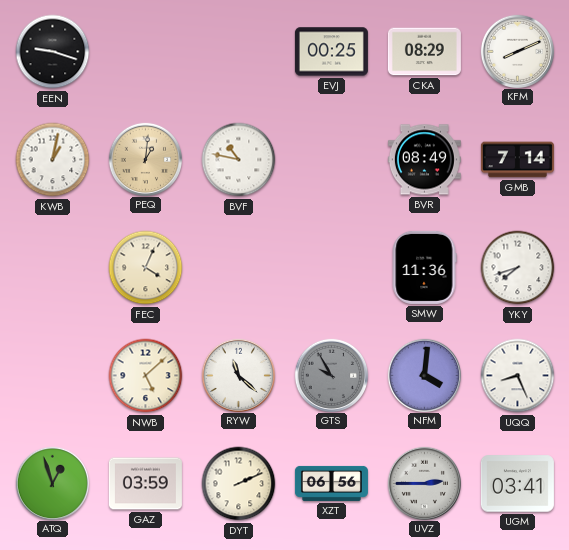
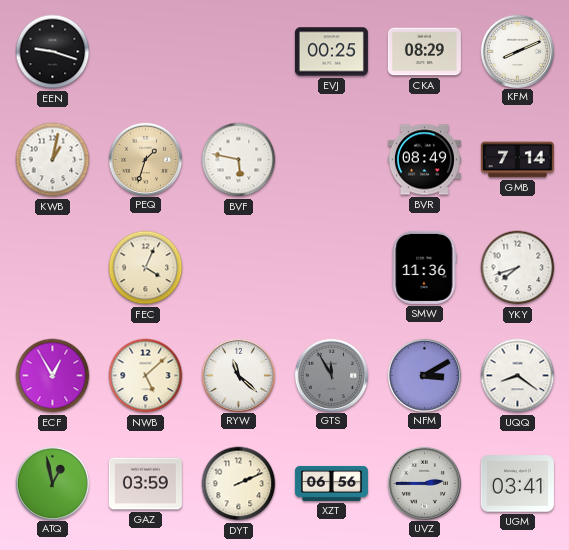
PEQ: 1:01 -> 1:33 (145, 159)
BVF: 10:47 -> 5:47 (239, 160)
ECF: none -> 12:55 (53, 376)
GTS: 9:55 -> 11:55 (331, 375)
NFM: 4:01 -> 3:10 (424, 375)
UQQ: 8:26 -> 8:21 (518, 376)
ATQ: 12:57 -> 12:58 (52, 483)
